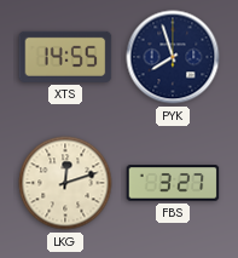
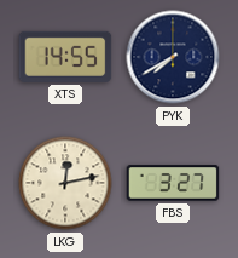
PYK: 7:57 -> 7:40 (173, 57)
LKG: 12:12 -> 12:13 (65, 183)
